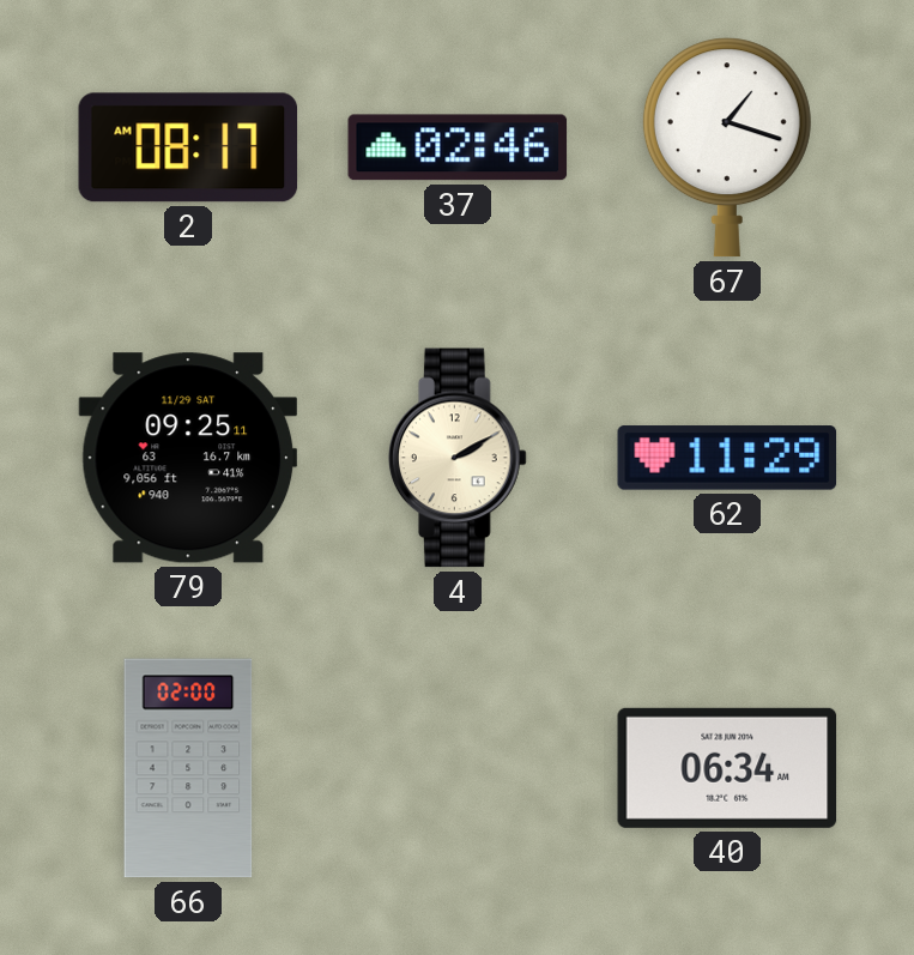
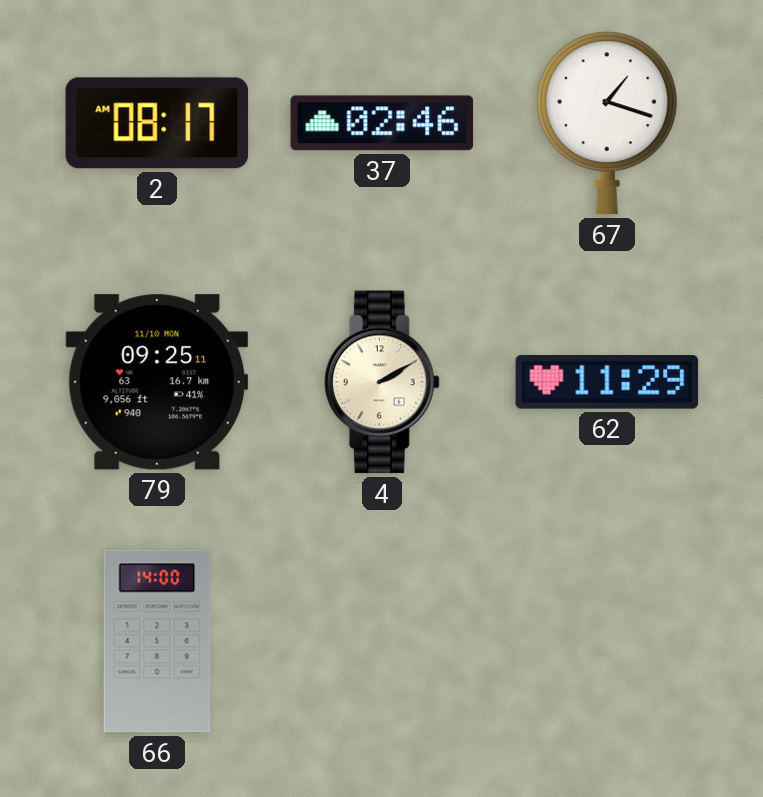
79 date: 11/29 SAT -> 11/10 MON (157, 382)
66: 02:00 -> 14:00 (157, 641)
40: 06:34 -> none (727, 768)
